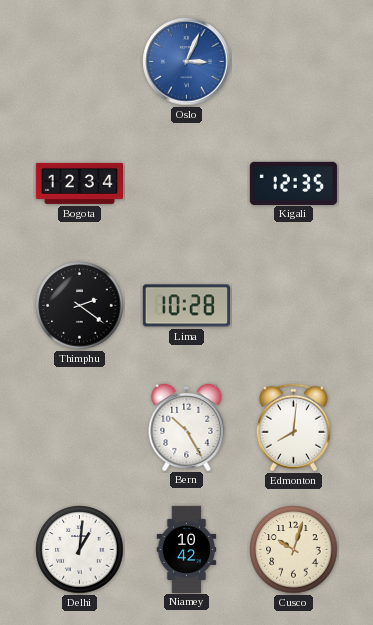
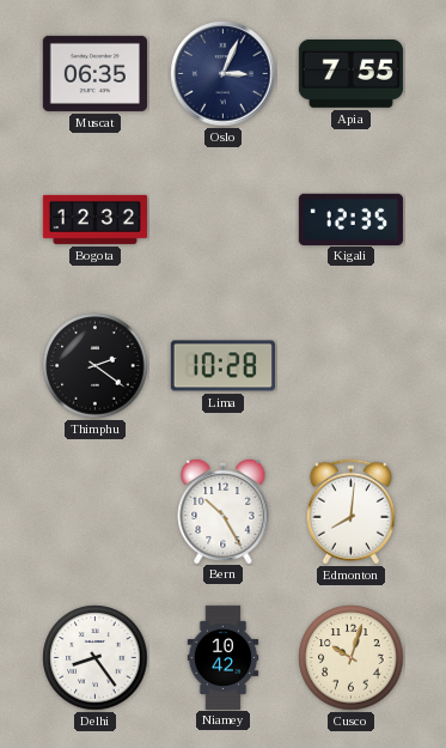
Muscat: none -> 06:35 (94, 73)
Oslo dial: blue -> navy (224, 74)
Apia: none -> 7:55 (350, 74)
Bogota: 12:34 -> 12:32 (94, 219)
Delhi: 1:01 -> 8:24 (96, 658)
